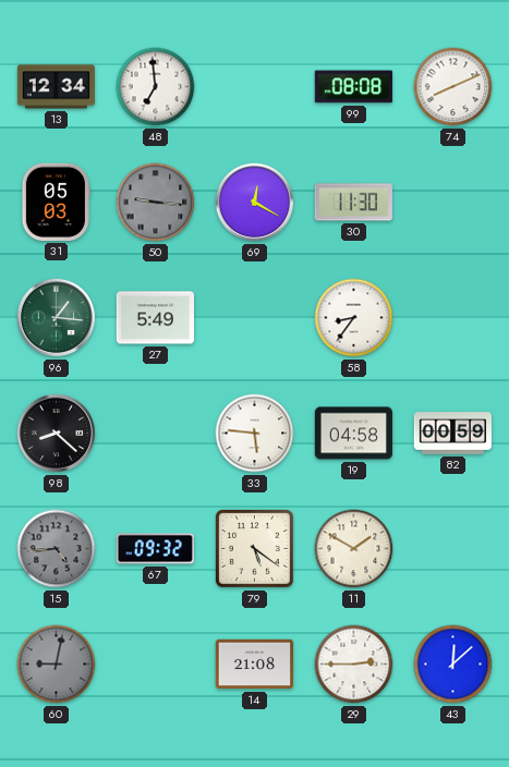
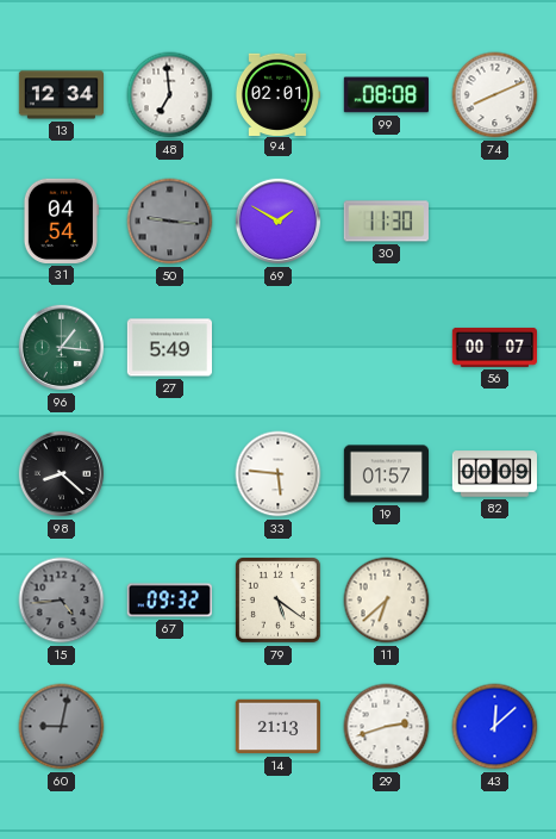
94: none -> 02:01 (276, 94)
31: 05:03 -> 04:54 (61, 220)
69: 12:20 -> 1:50 (279, 222)
58: 8:36 -> none (354, 318)
56: none -> 00:07 (494, 347)
19: 04:58 -> 01:57 (386, 474)
82: 00:59 -> 00:09 (494, 474)
11: 1:50 -> 6:38 (387, 601)
14: 21:08 -> 21:13 (277, 727)
29: 2:45 -> 2:42 (387, 727)
